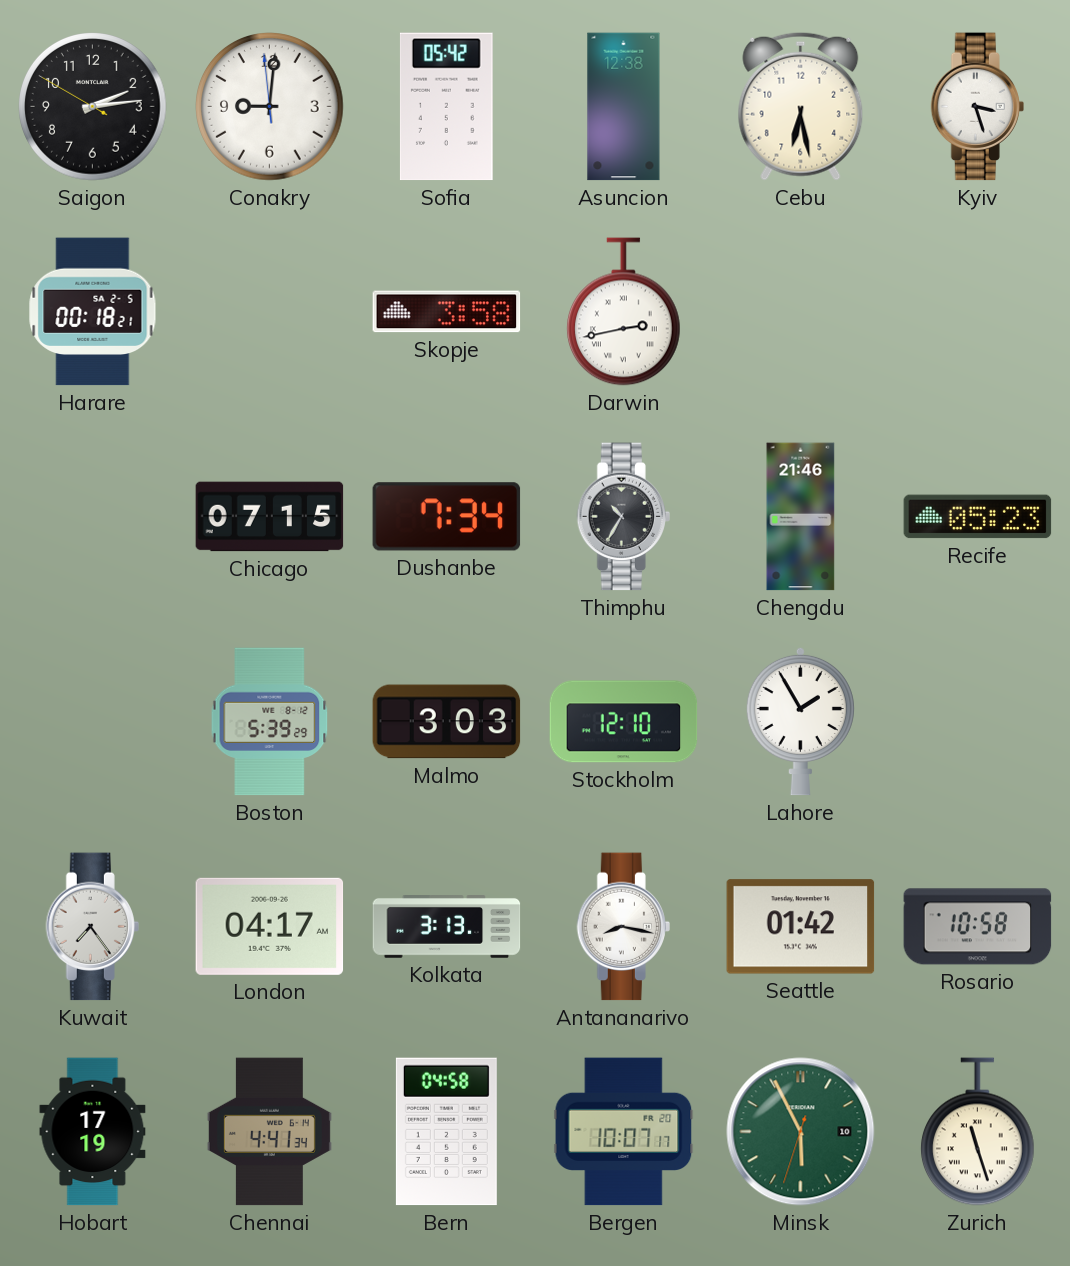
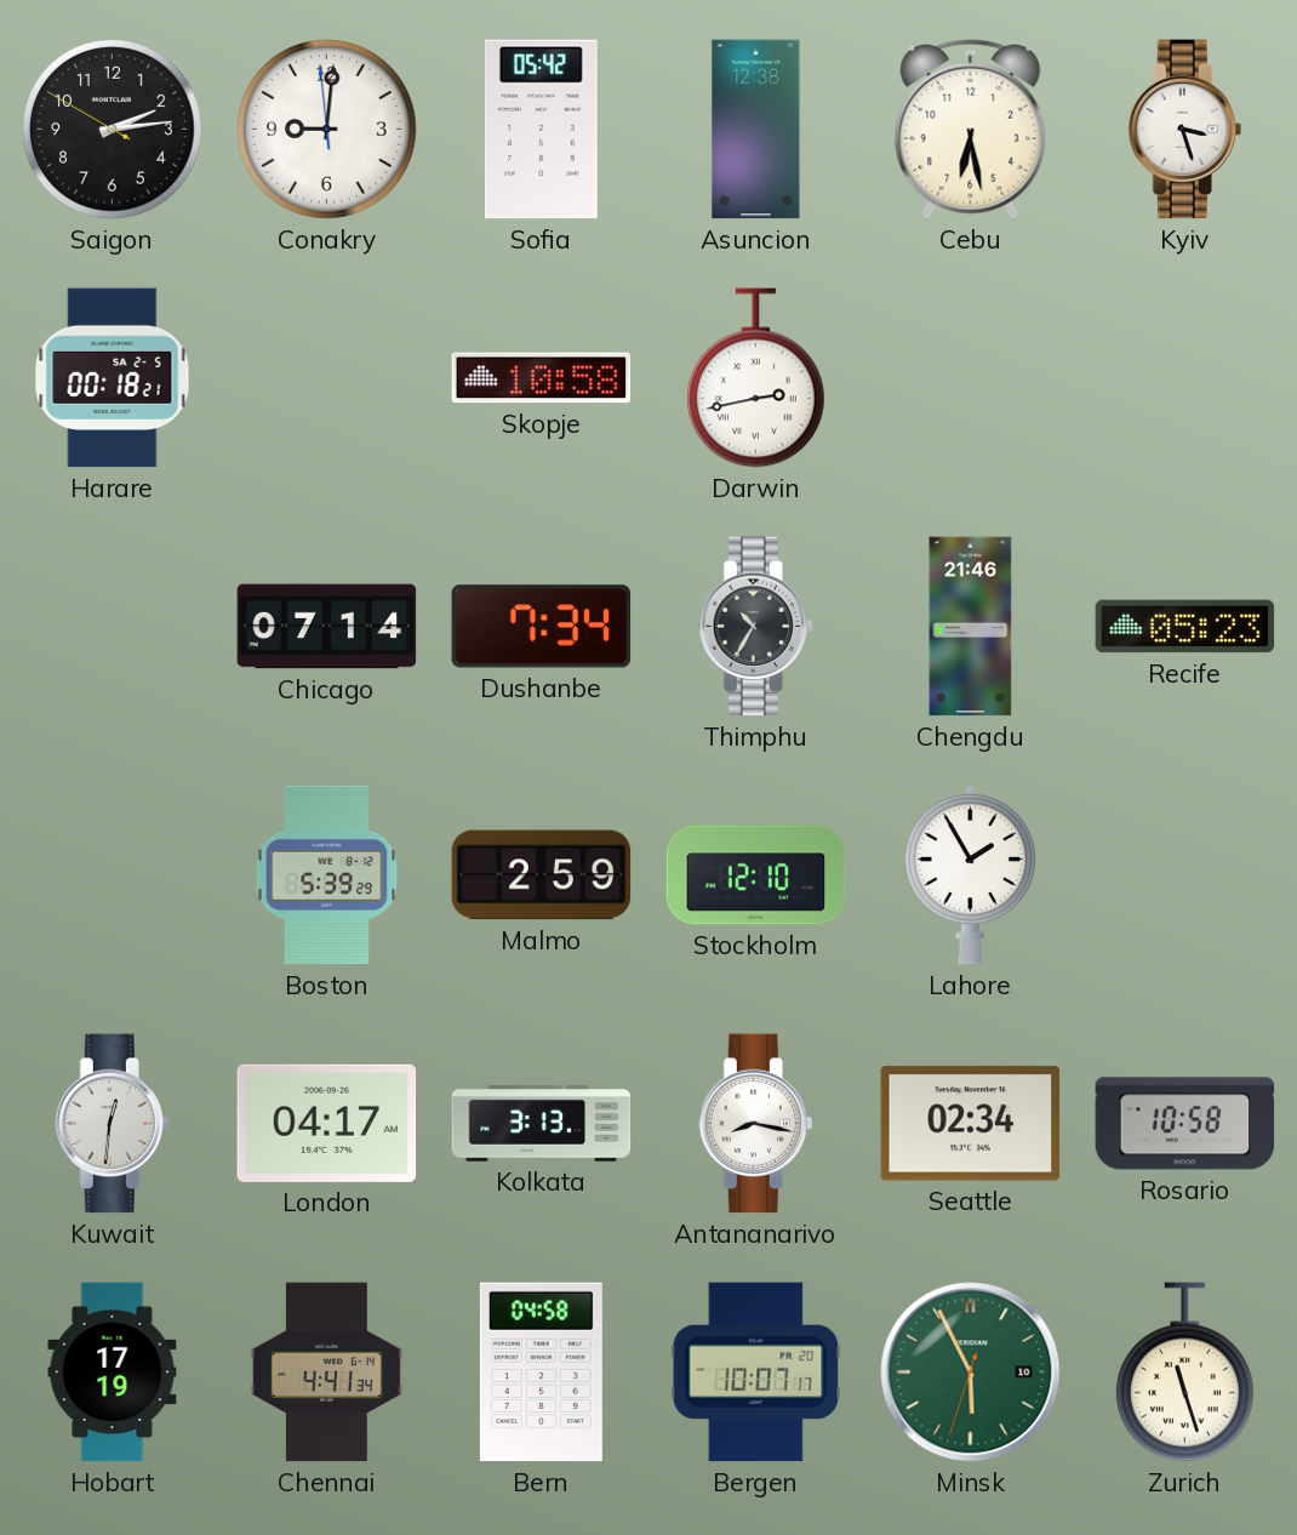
Skopje: 3:58 -> 10:58 (542, 378)
Chicago: 07:15 -> 07:14 (327, 627)
Malmo: 3:03 -> 2:59 (542, 875)
Kuwait: 7:24 -> 12:31 (112, 1124)
Seattle: 01:42 -> 02:34 (971, 1124)
